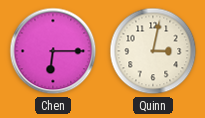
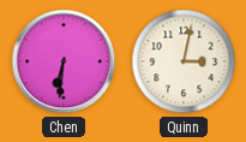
Chen: 6:15 -> 6:31 (64, 61)
